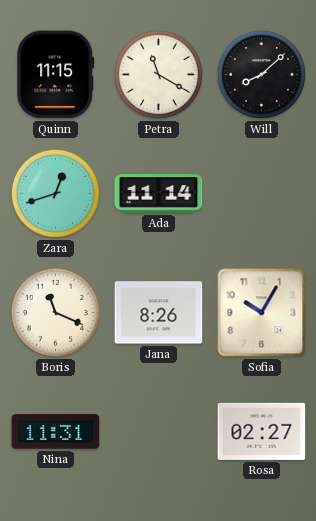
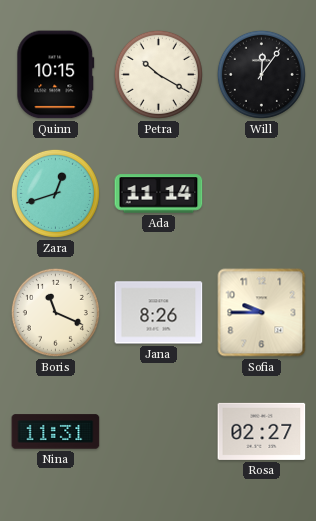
Quinn: 11:15 -> 10:15 (56, 75)
Petra: 11:20 -> 10:20 (158, 74)
Will: 8:08 -> 12:06 (261, 74)
Sofia: 10:05 -> 9:45 (262, 313)
